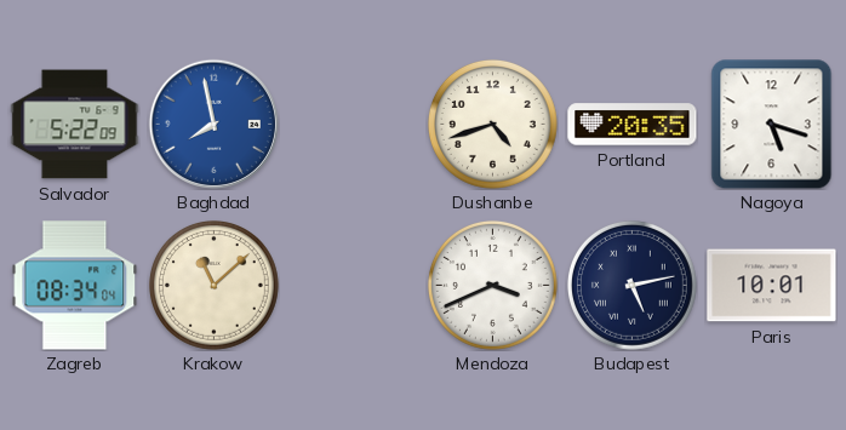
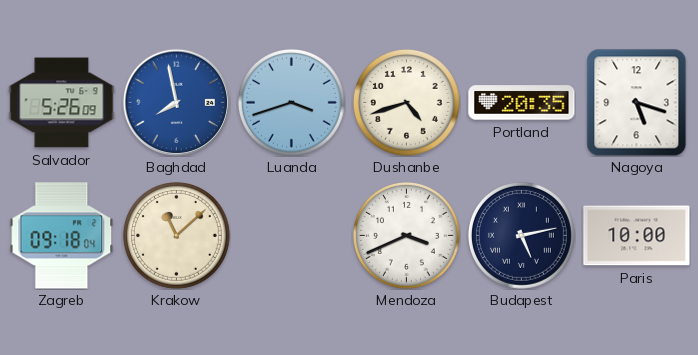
Salvador: 5:22 -> 5:26 (62, 103)
Luanda: none -> 3:42 (291, 102)
Zagreb: 08:34 -> 09:18 (62, 236)
Paris: 10:01 -> 10:00 (637, 236)
